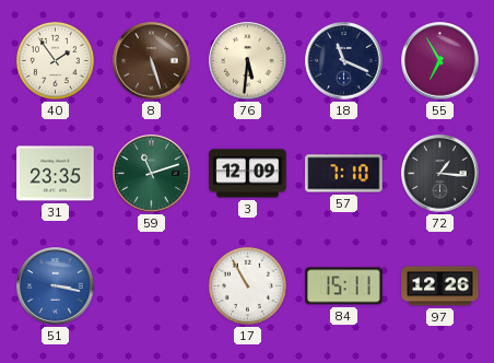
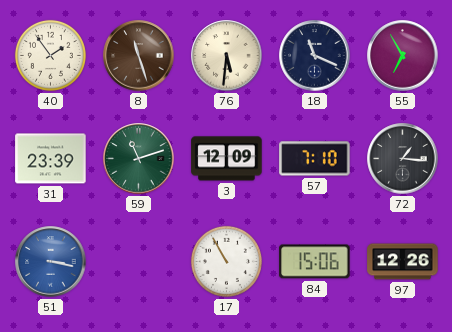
8: 5:27 -> 11:27 (139, 56)
31: 23:35 -> 23:39 (51, 159)
84: 15:11 -> 15:06 (315, 262)
